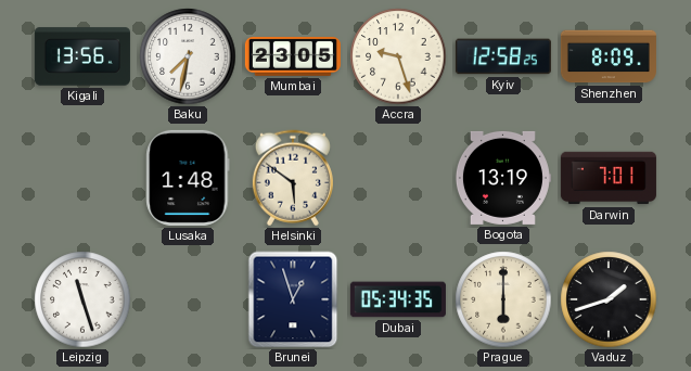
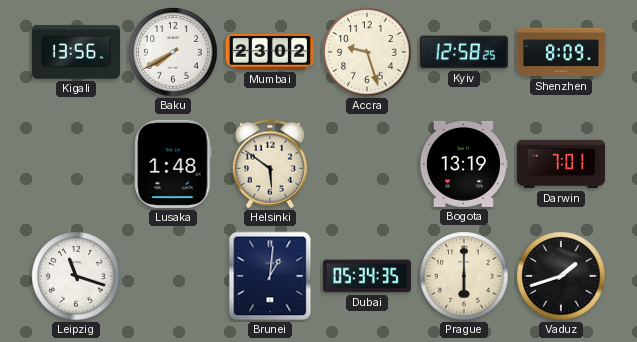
Baku: 7:32 -> 7:40 (173, 52)
Mumbai: 23:05 -> 23:02 (270, 52)
Leipzig: 11:27 -> 11:18 (76, 276)
Brunei: 12:57 -> 1:01 (270, 276)
